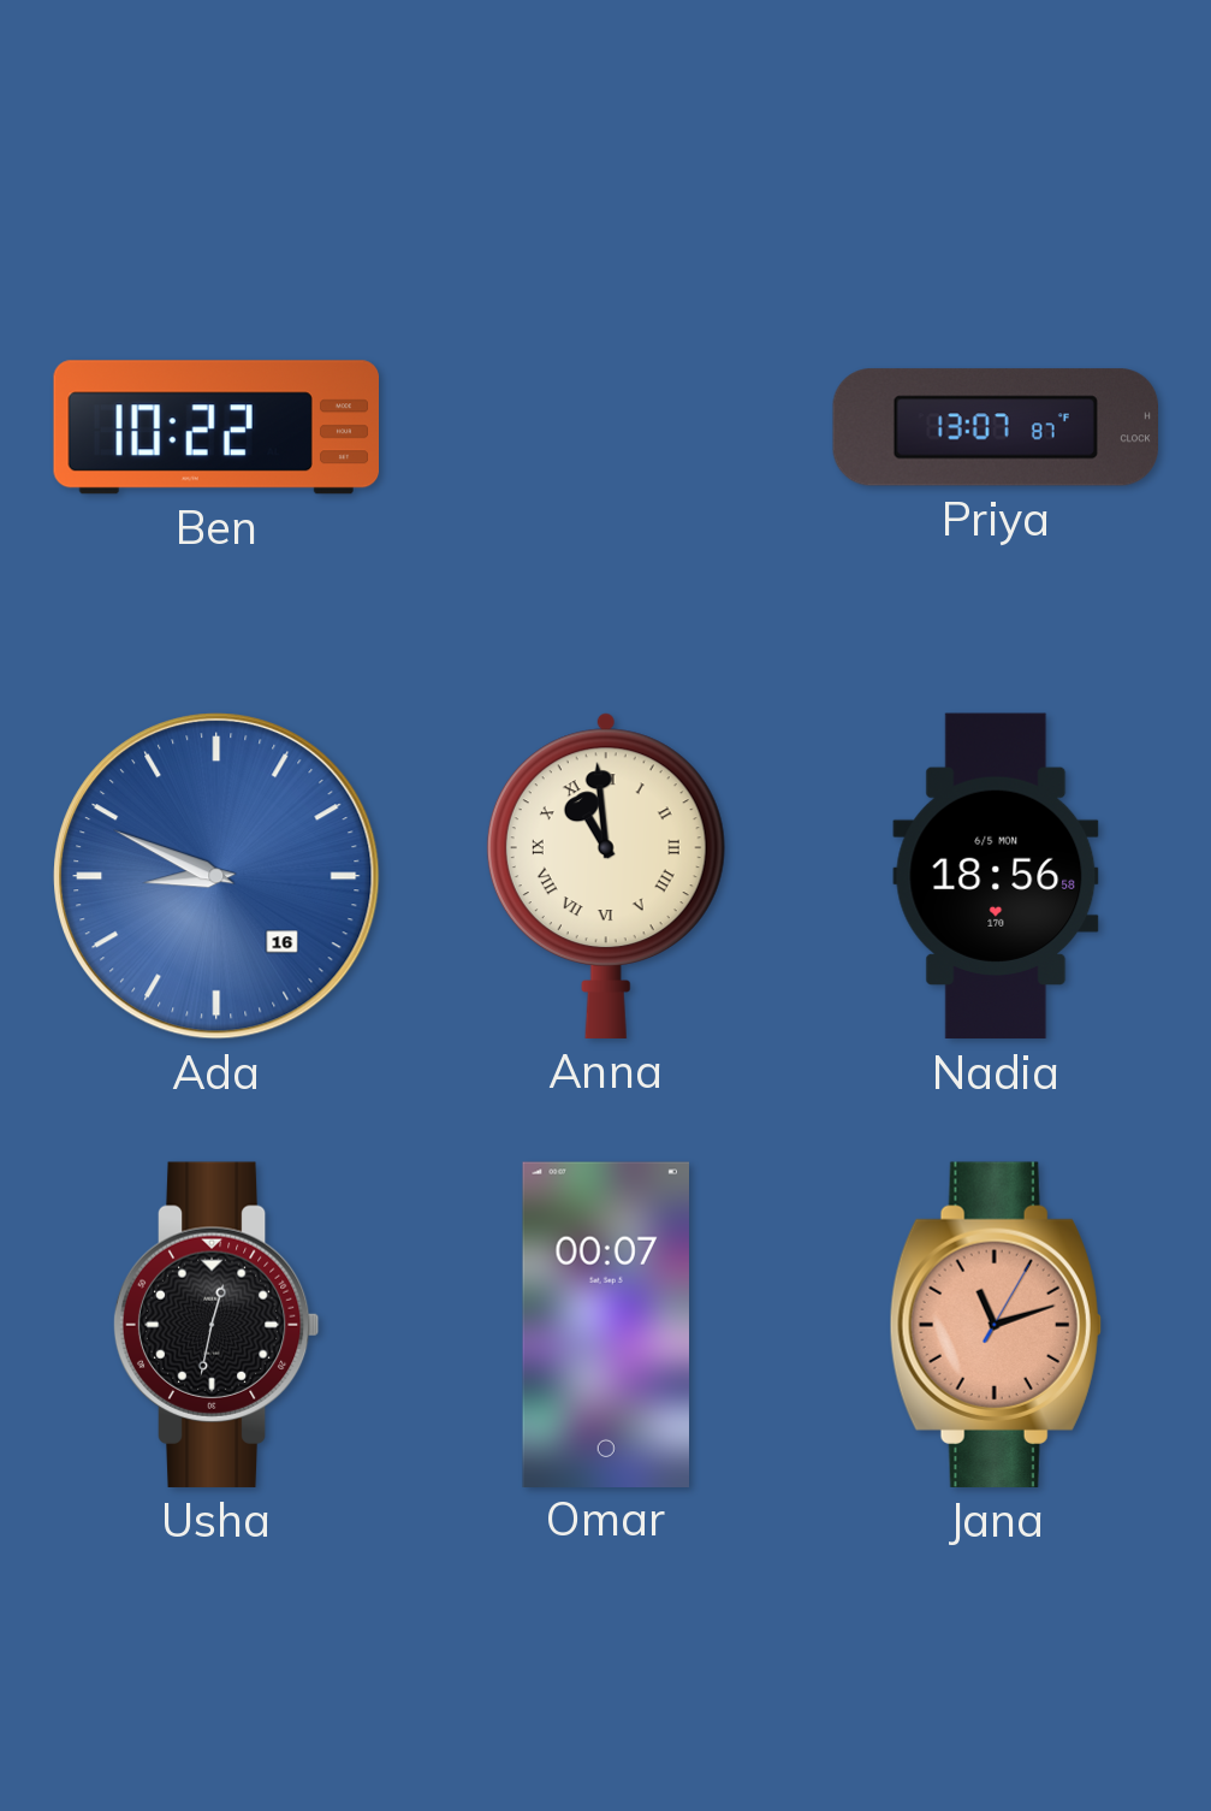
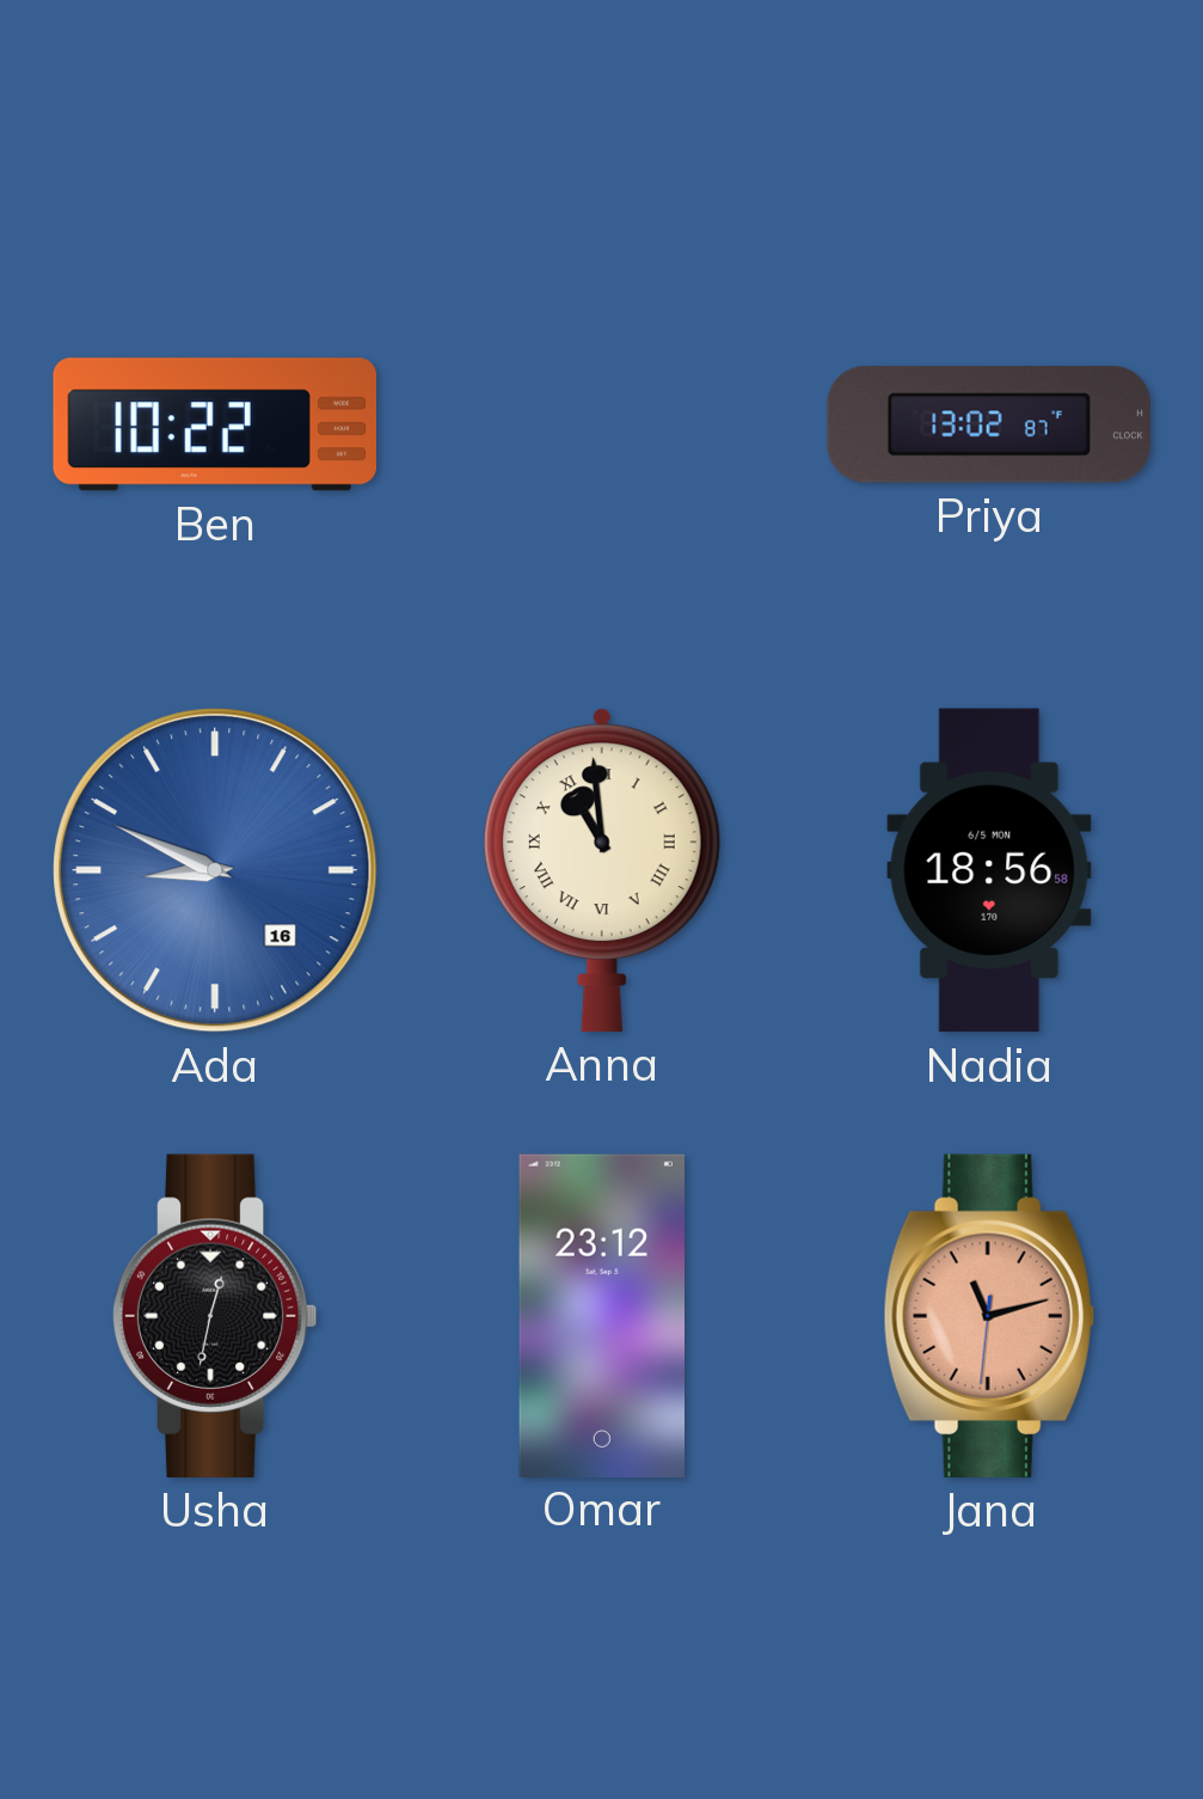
Priya: 13:07 -> 13:02 (988, 424)
Omar: 00:07 -> 23:12 (601, 1315)
Jana: 11:12:05 -> 11:12:31 (989, 1316)
